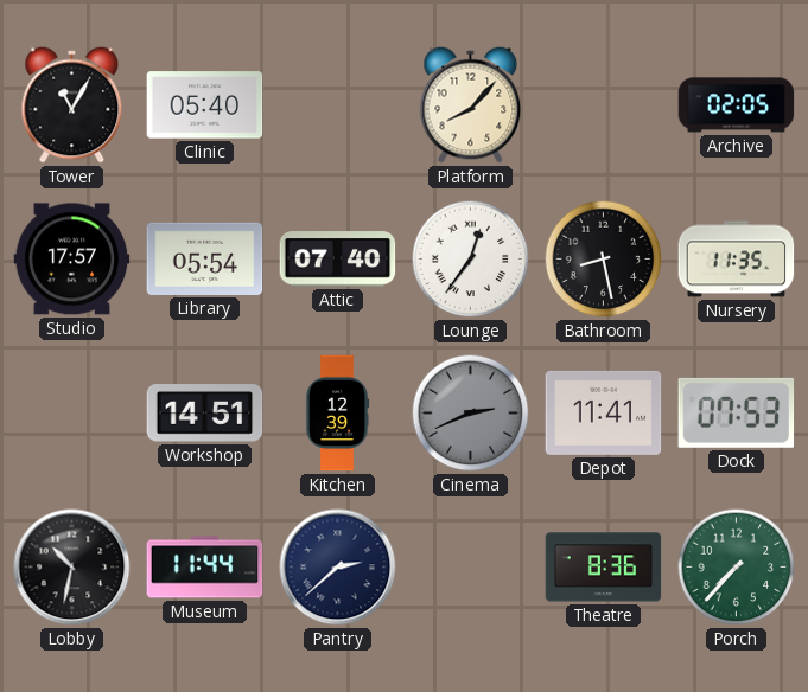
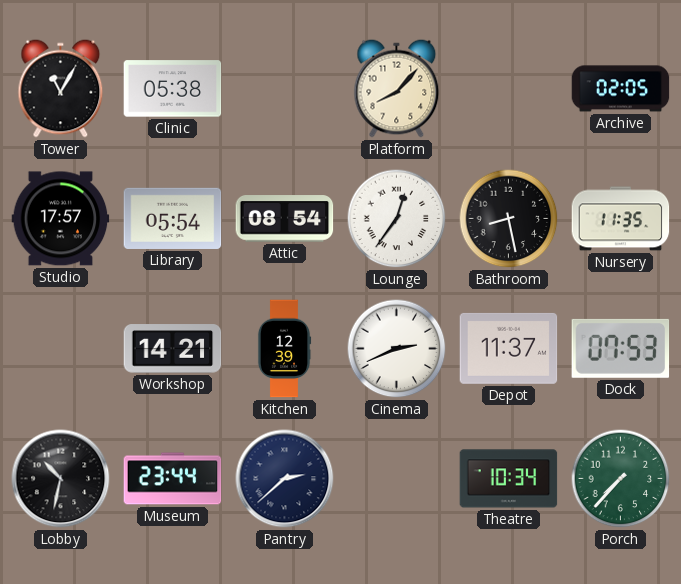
Clinic: 05:40 -> 05:38 (173, 89)
Attic: 07:40 -> 08:54 (285, 219)
Workshop: 14:51 -> 14:21 (173, 349)
Cinema dial: grey -> white (397, 349)
Depot: 11:41 -> 11:37 (509, 348)
Museum: 11:44 -> 23:44 (173, 479)
Theatre: 8:36 -> 10:34 (509, 479)
